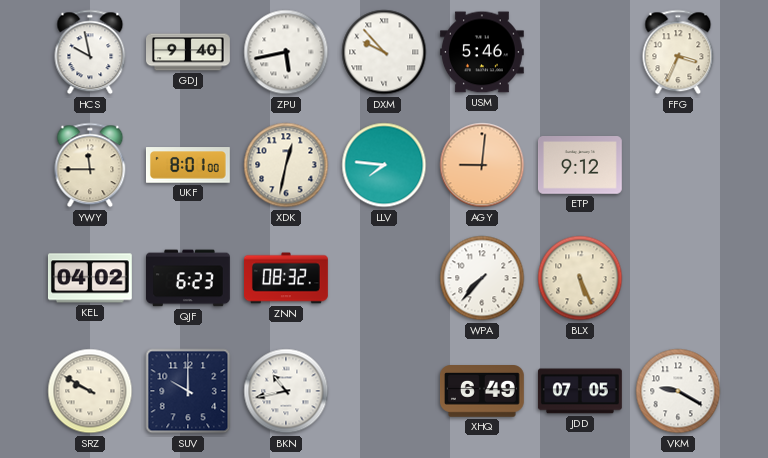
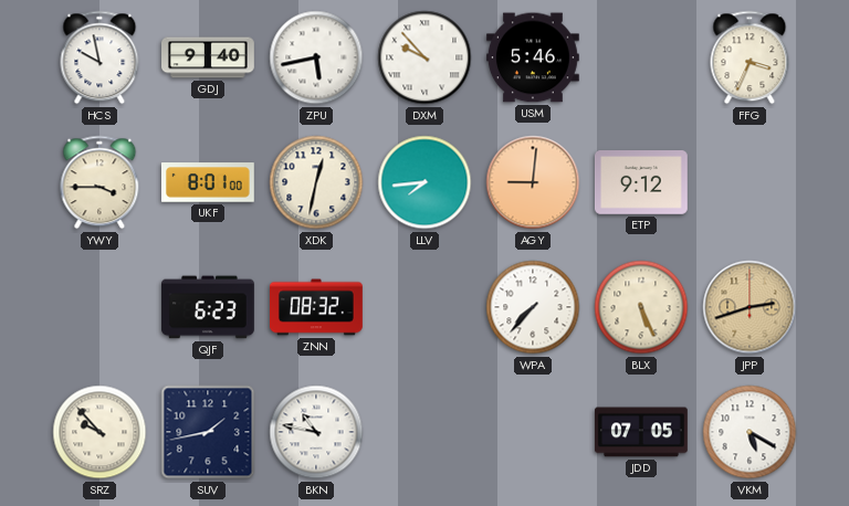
YWY: 11:45 -> 3:45 (99, 182)
LLV: 7:46 -> 7:44 (424, 182)
KEL: 04:02 -> none (90, 278)
JPP: none -> 2:42 (750, 307)
SRZ: 9:50 -> 9:53 (99, 432)
SUV: 10:00 -> 1:43 (208, 432)
BKN: 10:43 -> 10:47 (316, 432)
XHQ: 6:49 -> none (482, 392)
VKM: 9:20 -> 5:20 (750, 432)
